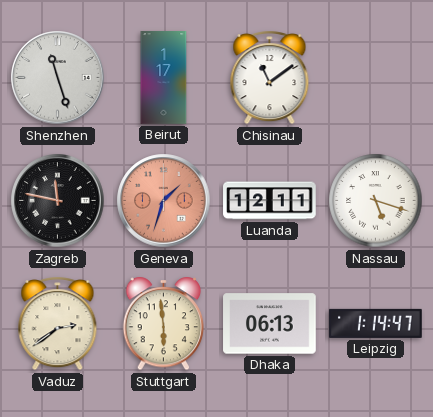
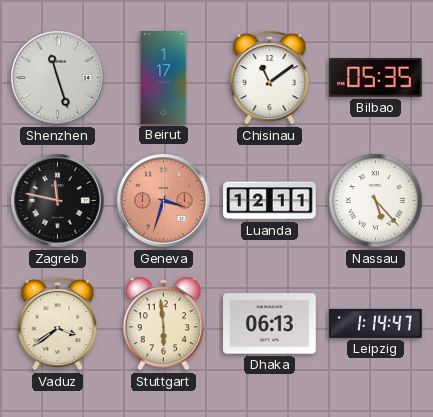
Bilbao: none -> 05:35 (376, 78)
Geneva: 1:33 -> 3:33 (164, 201)
Nassau: 5:18 -> 5:23 (376, 201)
Vaduz: 2:39 -> 3:39 (58, 324)
